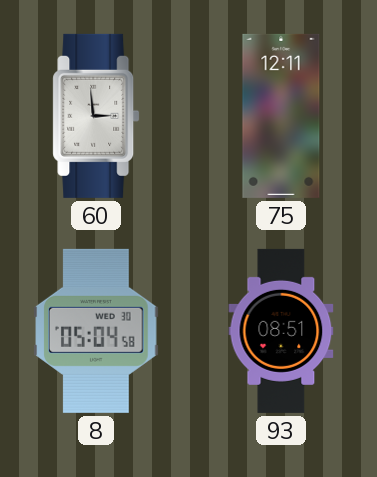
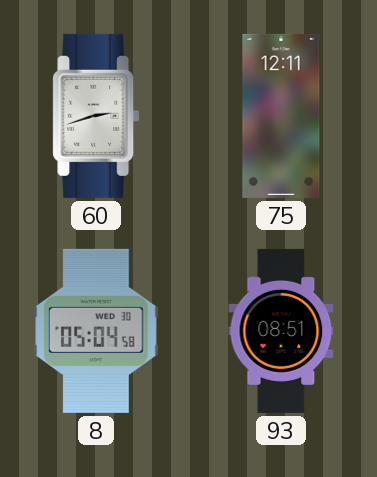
60: 2:59 -> 2:42 (96, 116)
